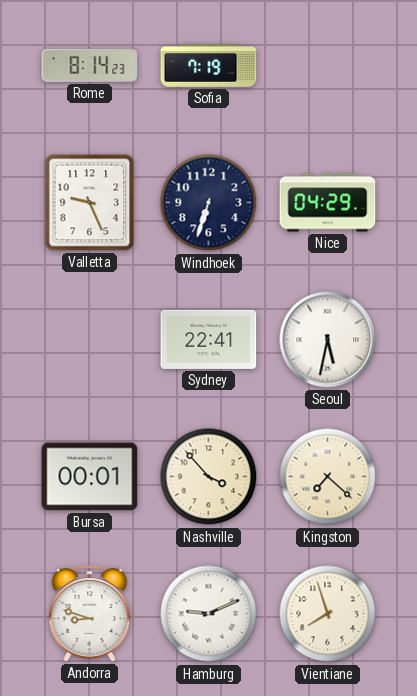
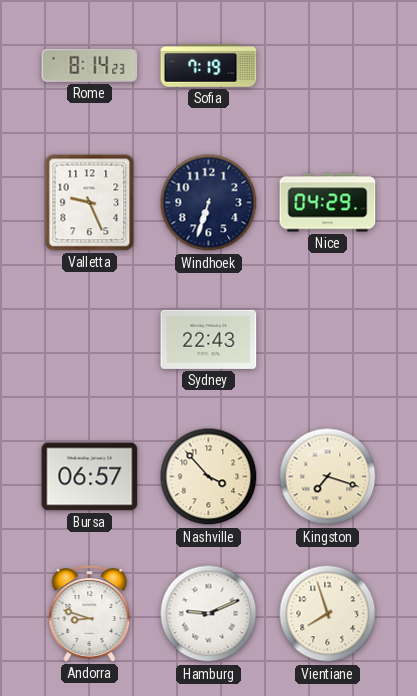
Sydney: 22:41 -> 22:43 (209, 339)
Seoul: 5:32 -> none (328, 340)
Bursa: 00:01 -> 06:57 (90, 477)
Kingston: 7:22 -> 7:18 (328, 477)
